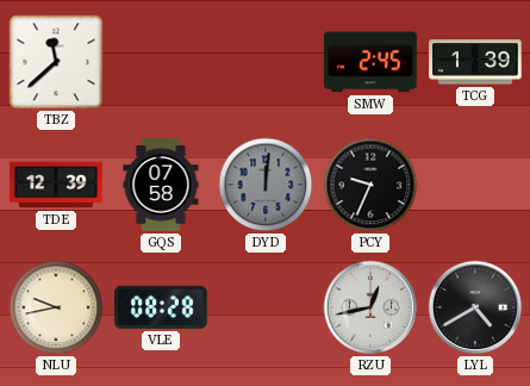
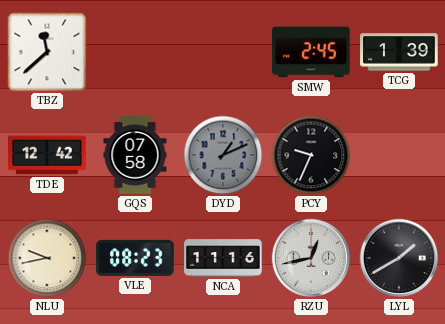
TDE: 12:39 -> 12:42 (47, 155)
DYD: 12:01 -> 1:11 (223, 155)
VLE: 08:28 -> 08:23 (135, 258)
NCA: none -> 11:16 (223, 258)
LYL: 4:40 -> 1:40 (399, 258)
